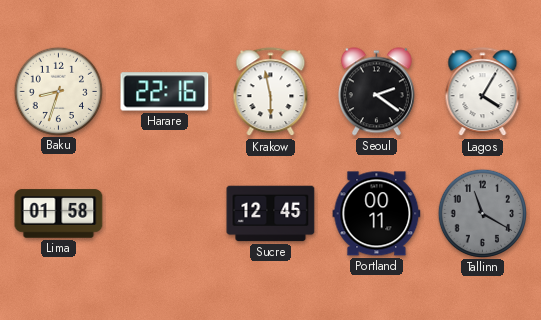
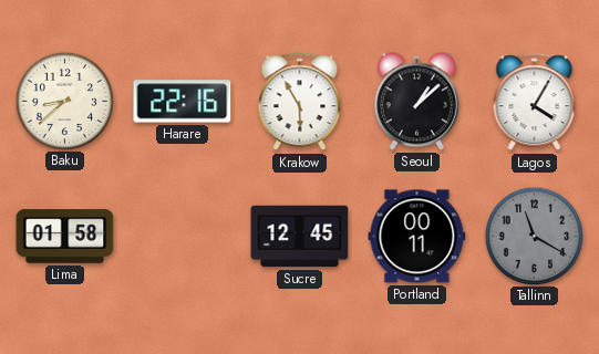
Baku: 8:33 -> 8:38 (64, 101)
Krakow: 5:58 -> 5:55 (300, 102)
Seoul: 2:21 -> 1:08 (416, 102)
